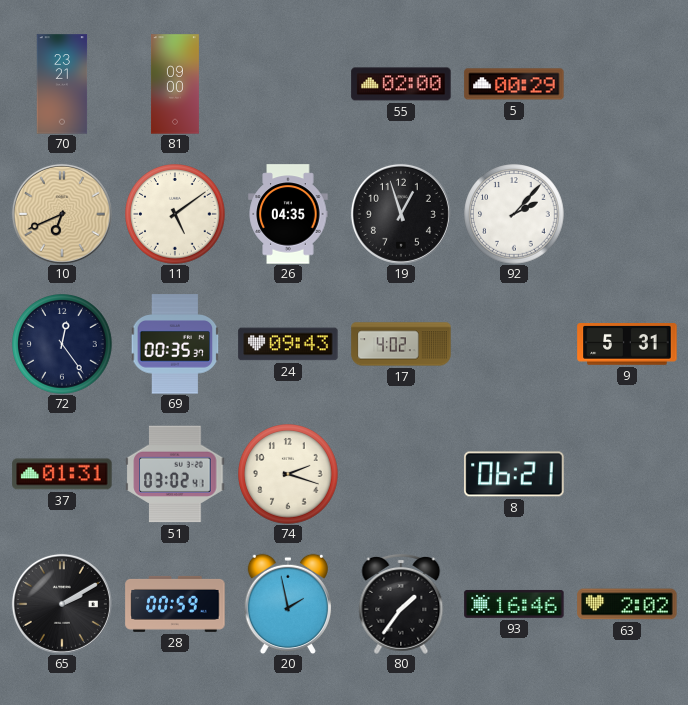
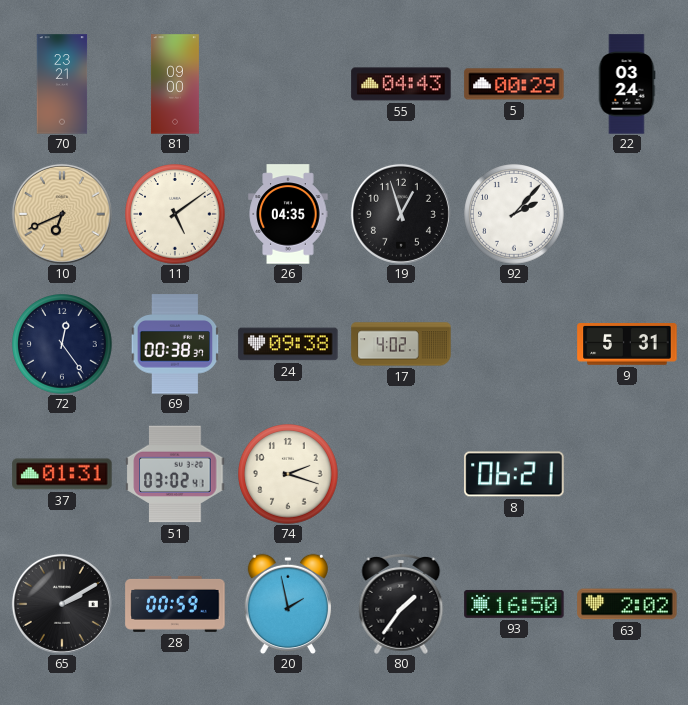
55: 02:00 -> 04:43 (401, 84)
22: none -> 03:24 (627, 84)
69: 00:35 -> 00:38 (175, 344)
24: 09:43 -> 09:38 (288, 344)
93: 16:46 -> 16:50 (514, 604)
